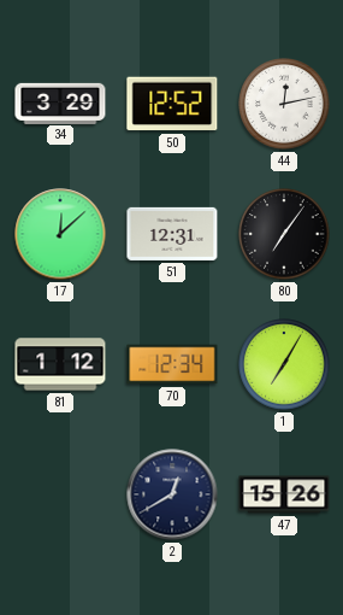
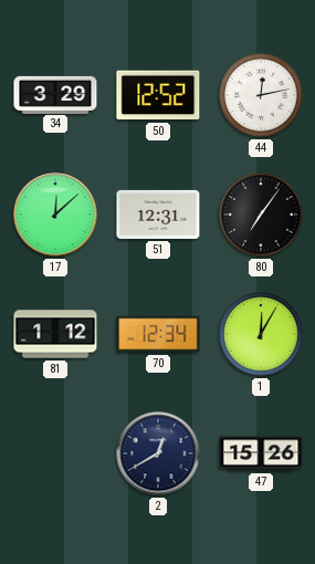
1: 7:05 -> 12:05 (261, 334)
